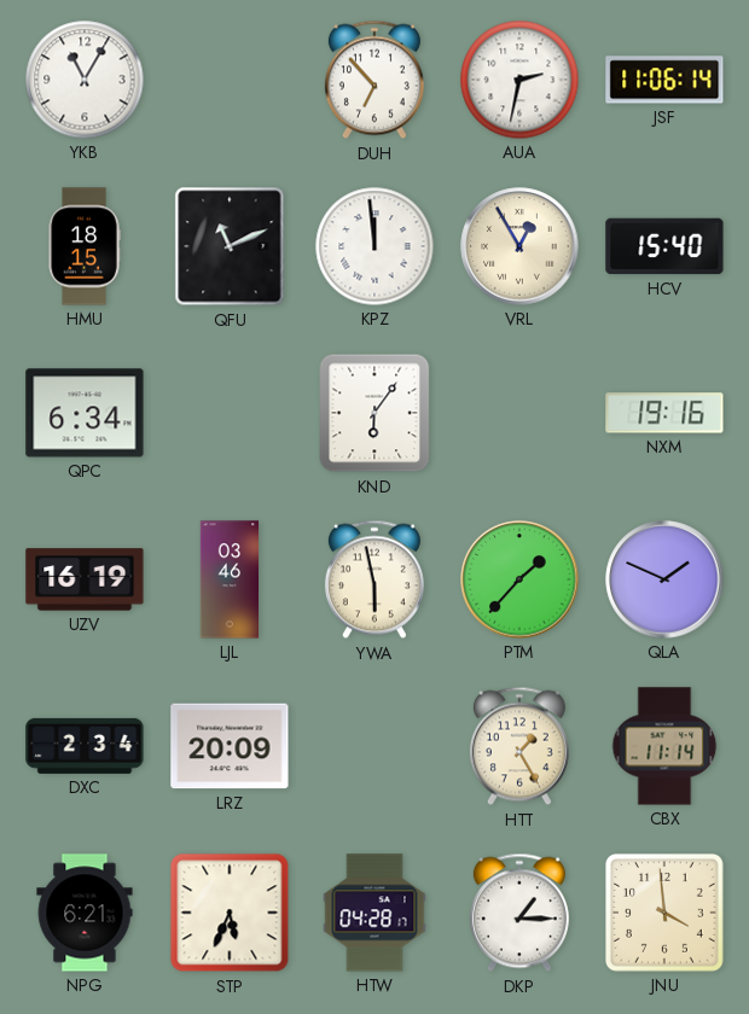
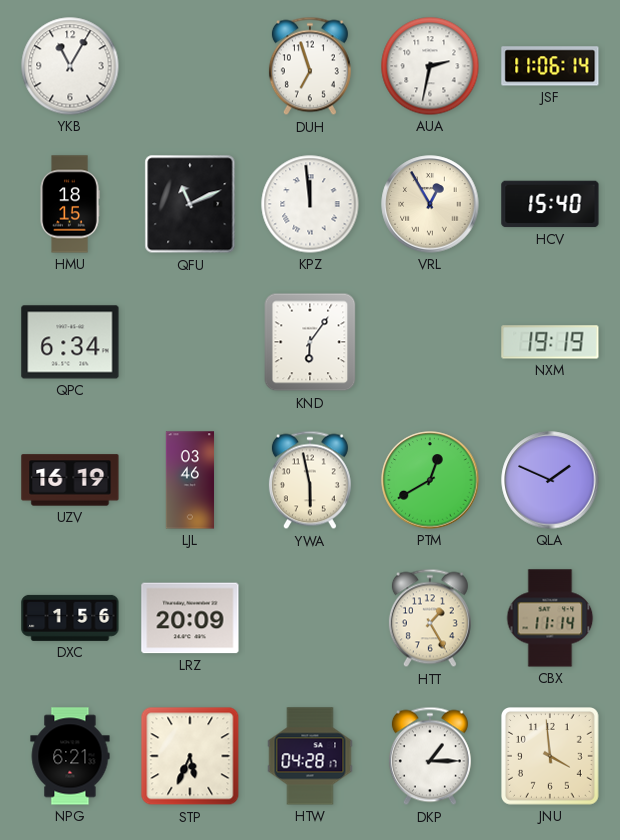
DUH: 6:53 -> 6:57 (310, 66)
NXM: 19:16 -> 19:19 (550, 342)
PTM: 1:37 -> 12:40 (430, 480)
DXC: 2:34 -> 1:56 (70, 618)
